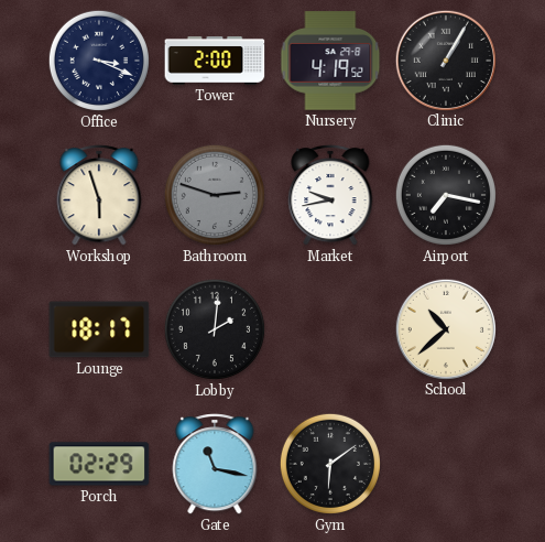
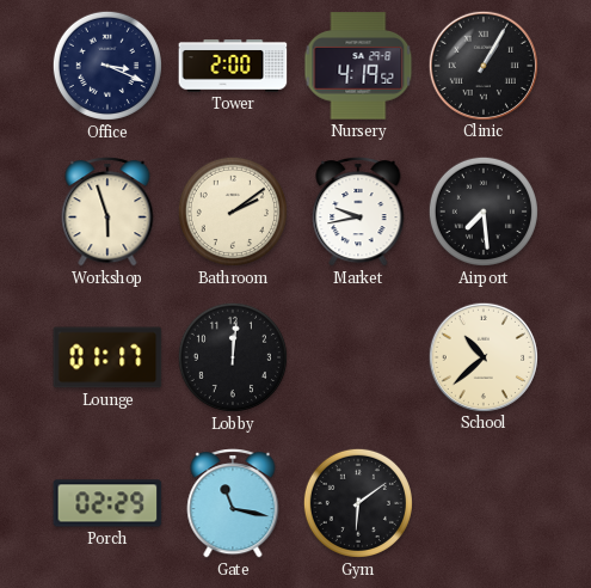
Bathroom: 2:48 -> 2:09 (233, 212)
Bathroom dial: grey -> cream (233, 212)
Airport: 7:17 -> 7:29 (484, 212)
Lounge: 18:17 -> 01:17 (107, 357)
Lobby: 2:01 -> 12:01 (233, 357)
